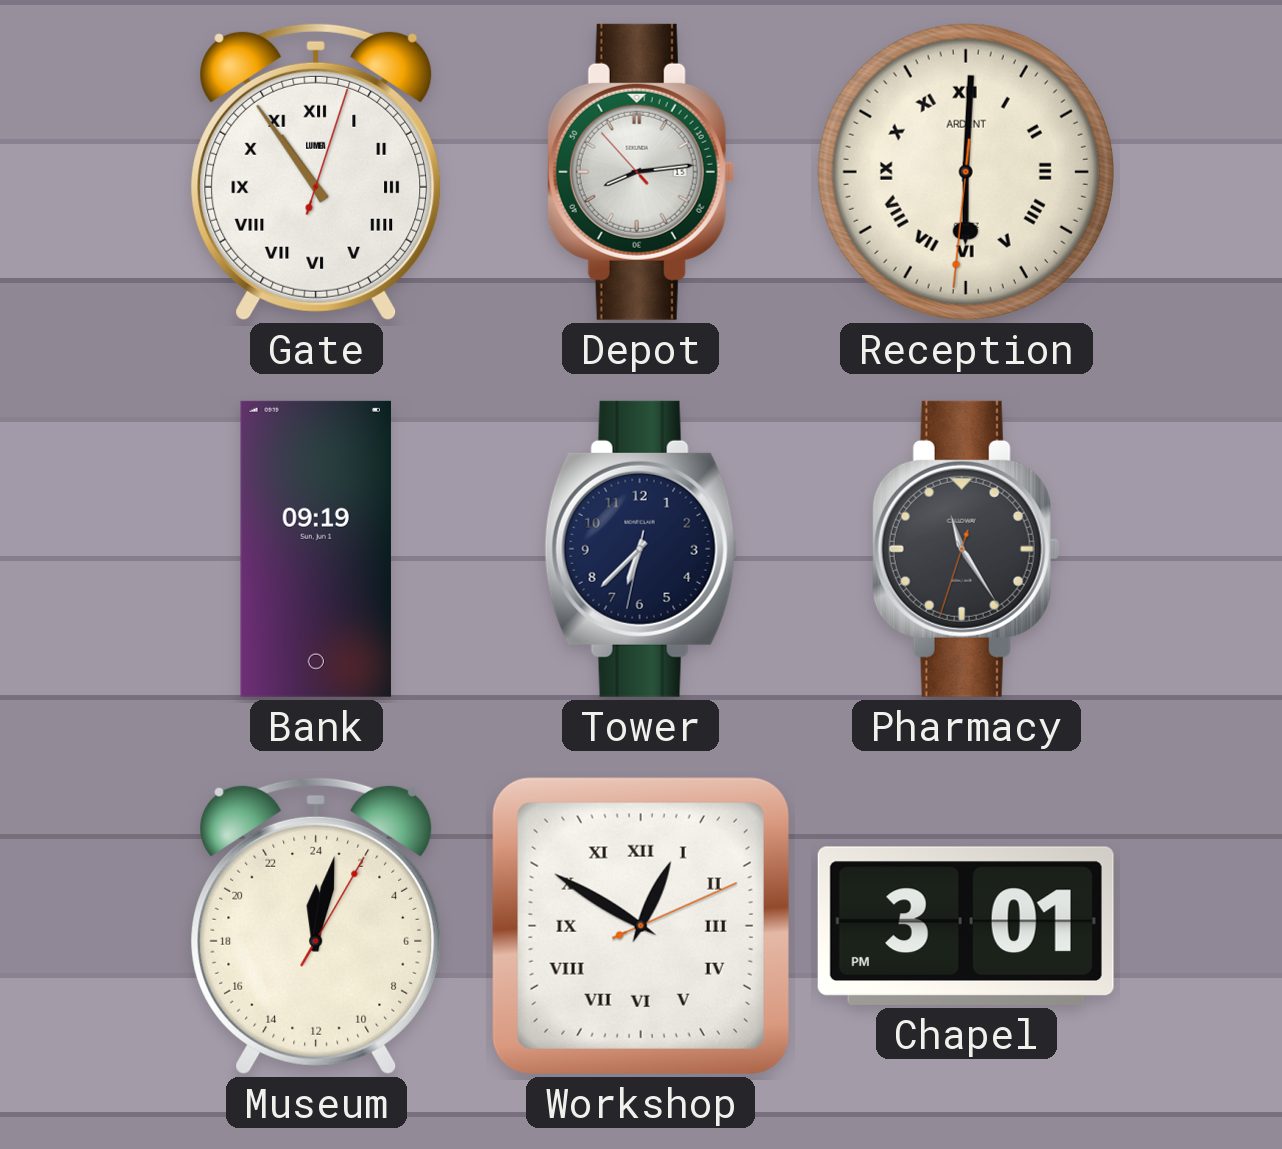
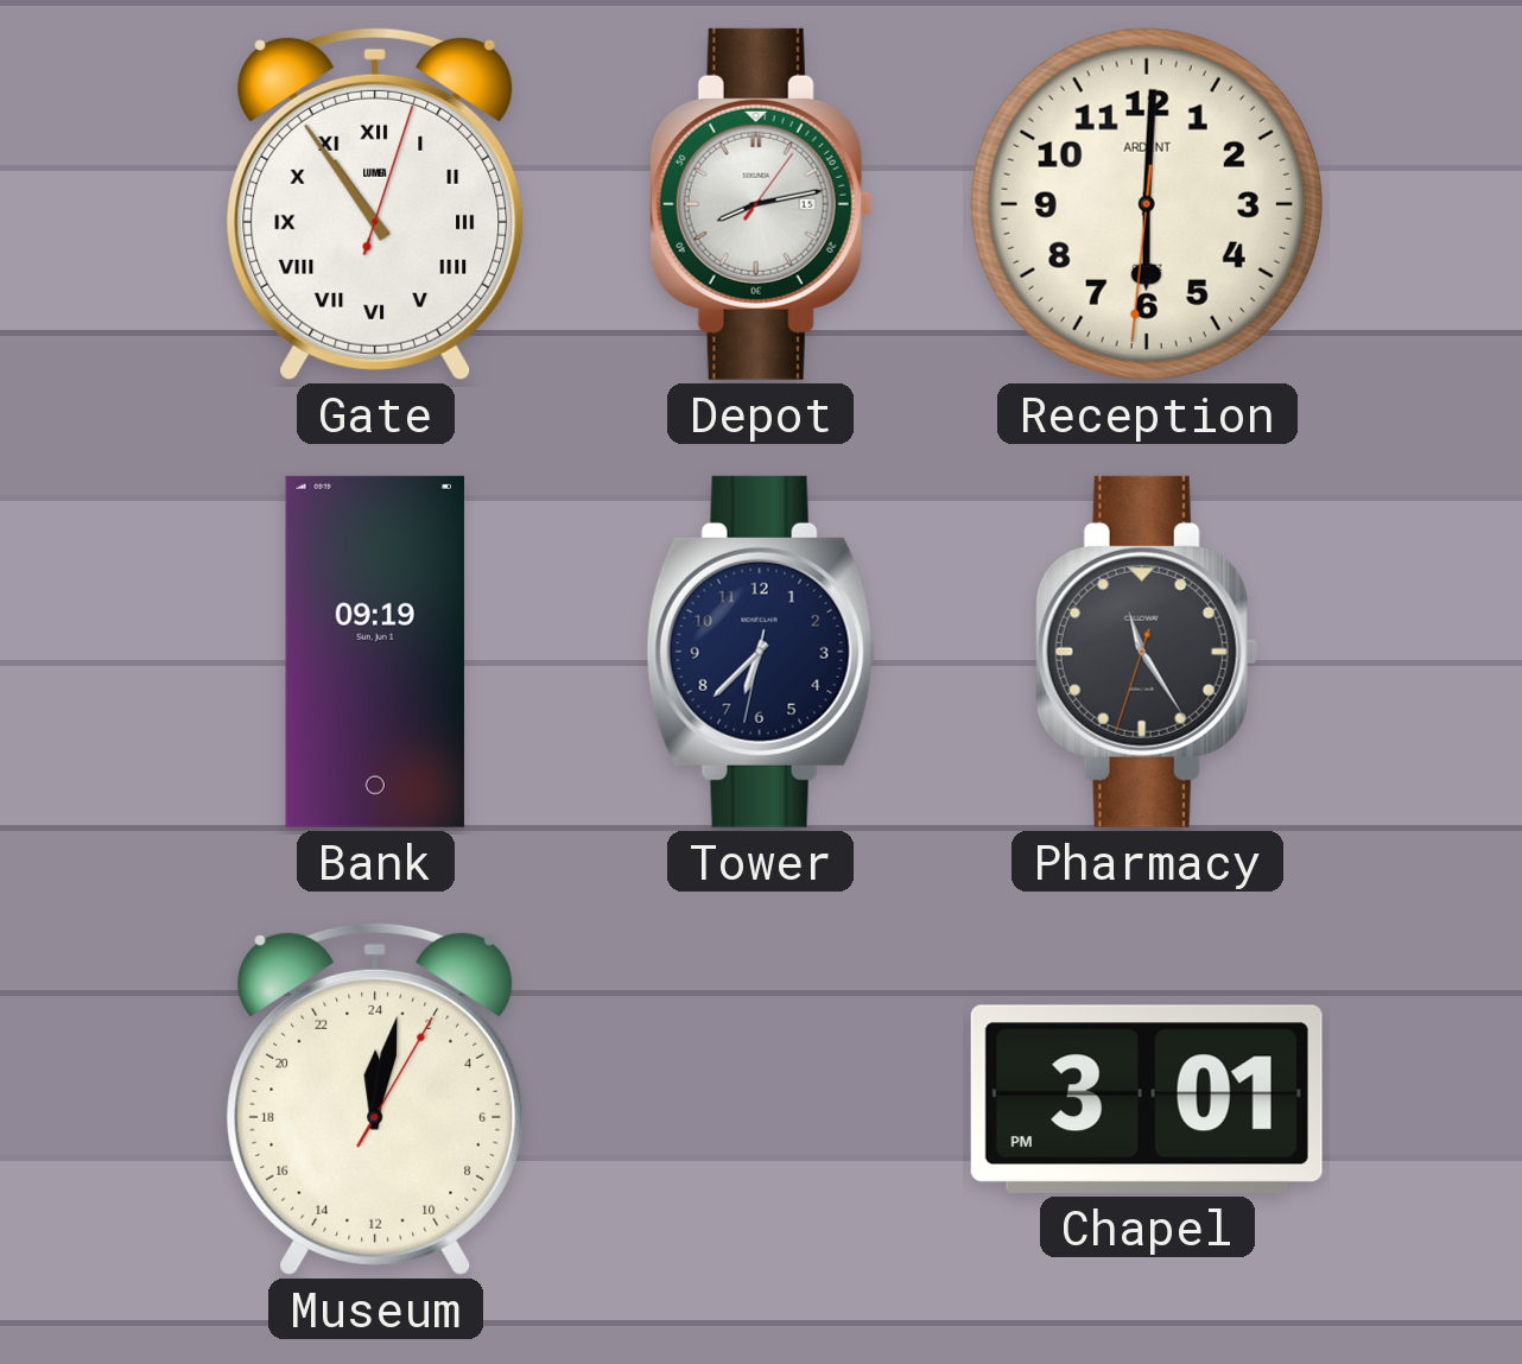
Depot: 8:13:53 -> 8:13:06 (761, 204)
Reception numerals: Roman -> Arabic (1147, 204)
Workshop: 12:50 -> none (641, 926)
